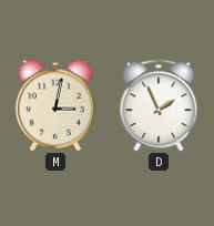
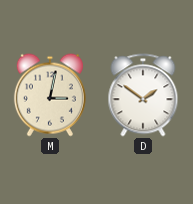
D: 1:56 -> 1:51 (143, 95)
